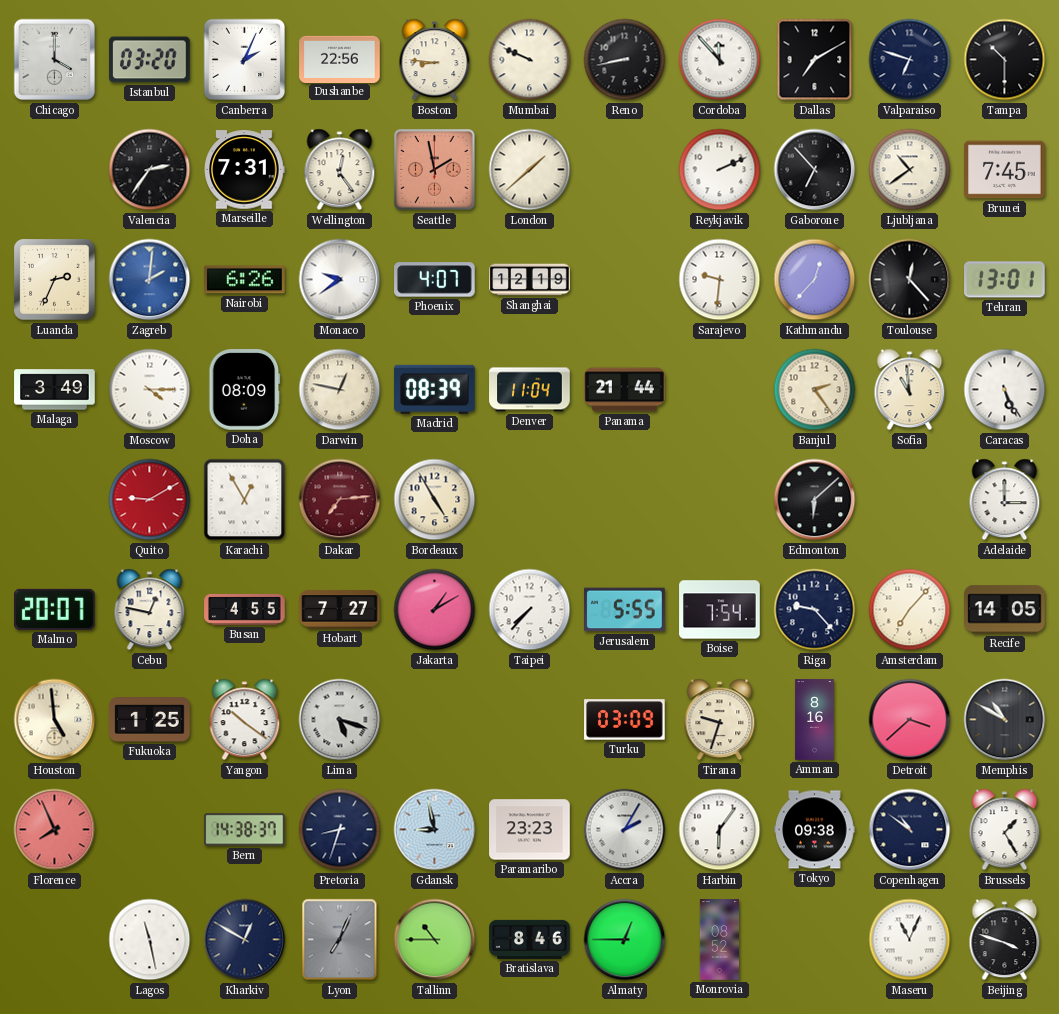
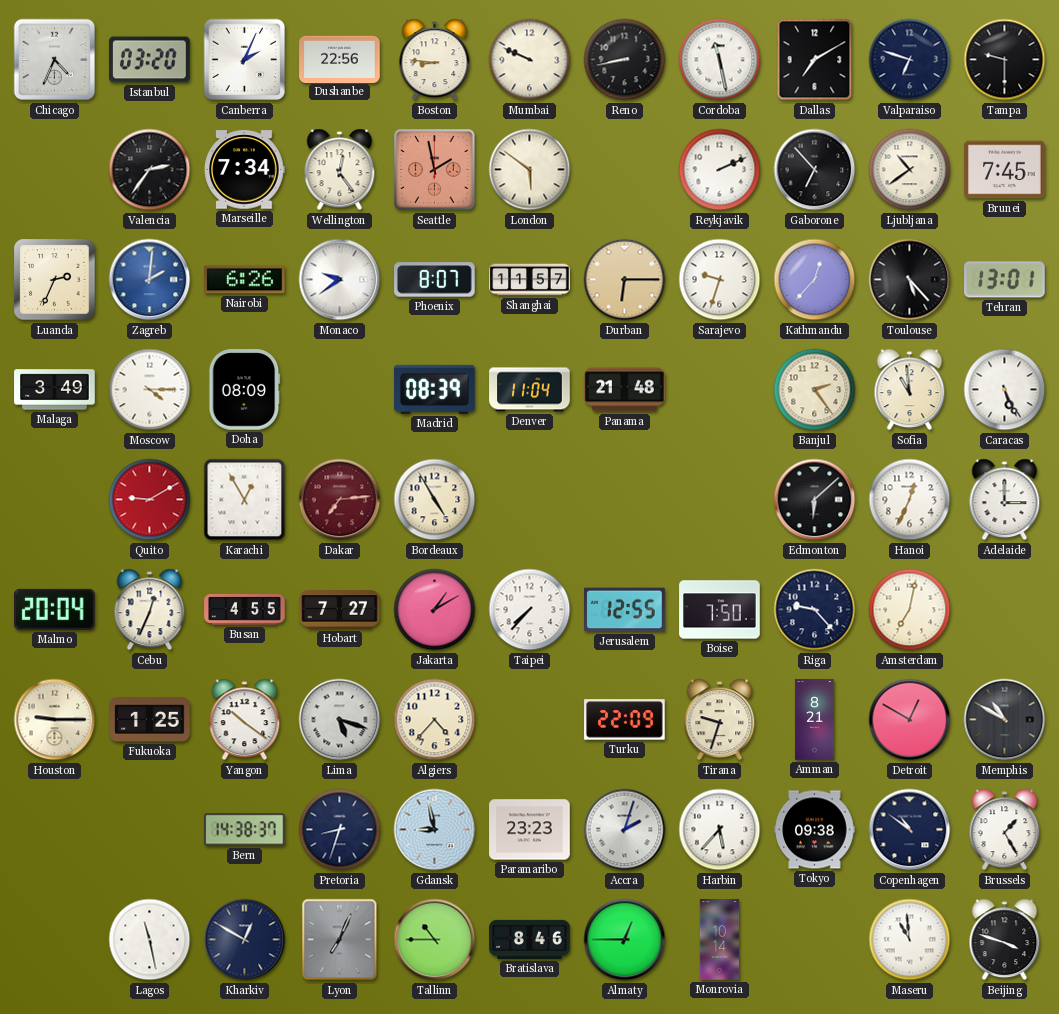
Chicago: 4:00 -> 4:34 (55, 60)
Cordoba: 11:53 -> 11:28 (720, 60)
Tampa: 10:30 -> 9:30 (1005, 60)
Marseille: 7:31 -> 7:34 (244, 170)
London: 1:38 -> 5:51 (530, 170)
Phoenix: 4:07 -> 8:07 (435, 280)
Shanghai: 12:19 -> 11:57 (530, 280)
Durban: none -> 6:15 (625, 280)
Sarajevo: 9:31 -> 9:33 (720, 280)
Toulouse: 12:23 -> 5:23 (910, 280)
Darwin: 12:47 -> none (340, 390)
Panama: 21:44 -> 21:48 (625, 390)
Hanoi: none -> 12:34 (910, 500)
Malmo: 20:07 -> 20:04 (55, 609)
Cebu: 12:47 -> 12:34 (150, 610)
Jerusalem: 5:55 -> 12:55 (625, 610)
Boise: 7:54 -> 7:50 (720, 610)
Amsterdam: 7:07 -> 7:02 (910, 610)
Recife: 14:05 -> none (1005, 610)
Houston: 4:59 -> 9:15 (55, 720)
Algiers: none -> 4:37 (435, 720)
Turku: 03:09 -> 22:09 (625, 720)
Amman: 8:16 -> 8:21 (815, 720)
Detroit: 3:38 -> 12:50 (910, 720)
Florence: 7:56 -> none (55, 830)
Accra: 2:05 -> 2:03 (625, 830)
Harbin: 6:06 -> 5:37 (720, 830)
Monrovia: 08:52 -> 10:14 (720, 940)
Maseru: 11:04 -> 10:59 (910, 940)
